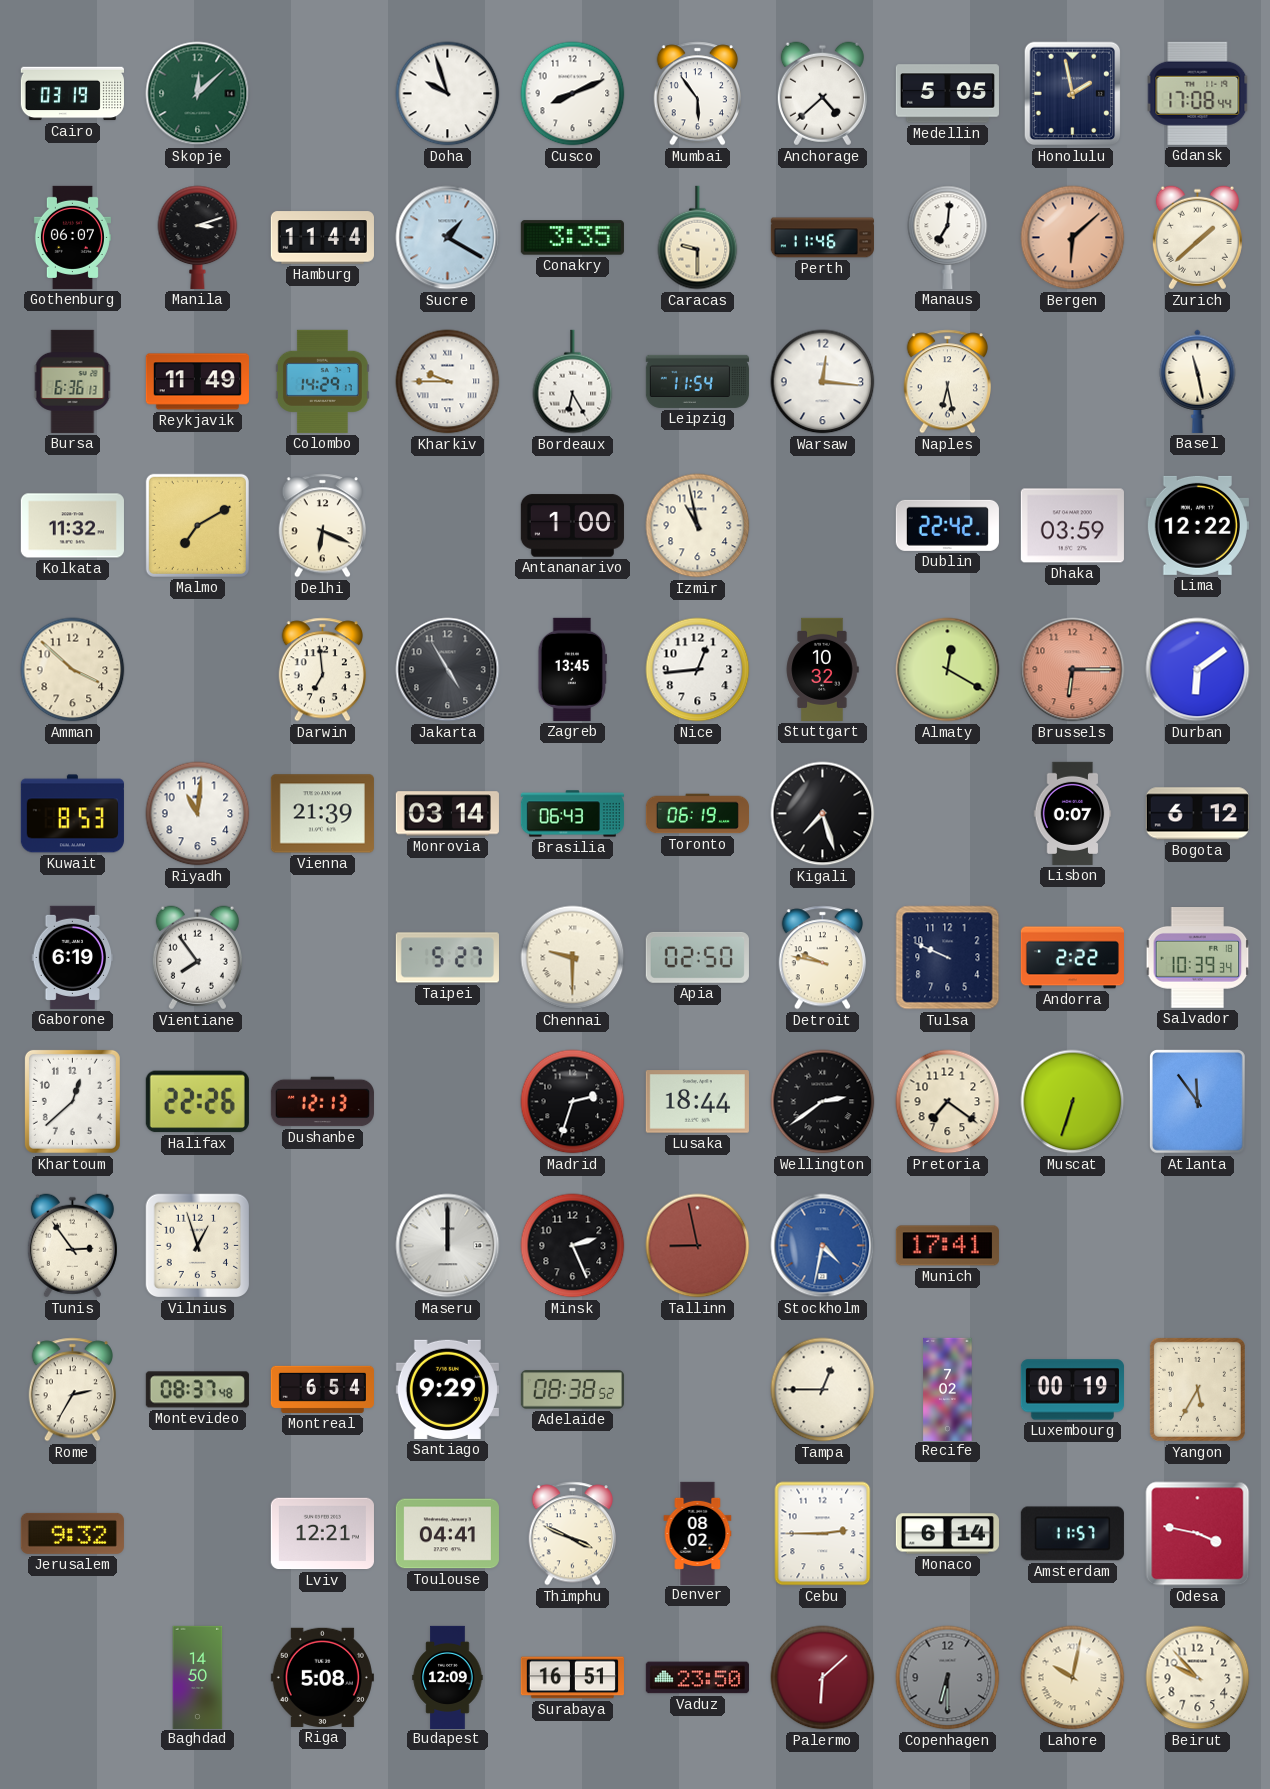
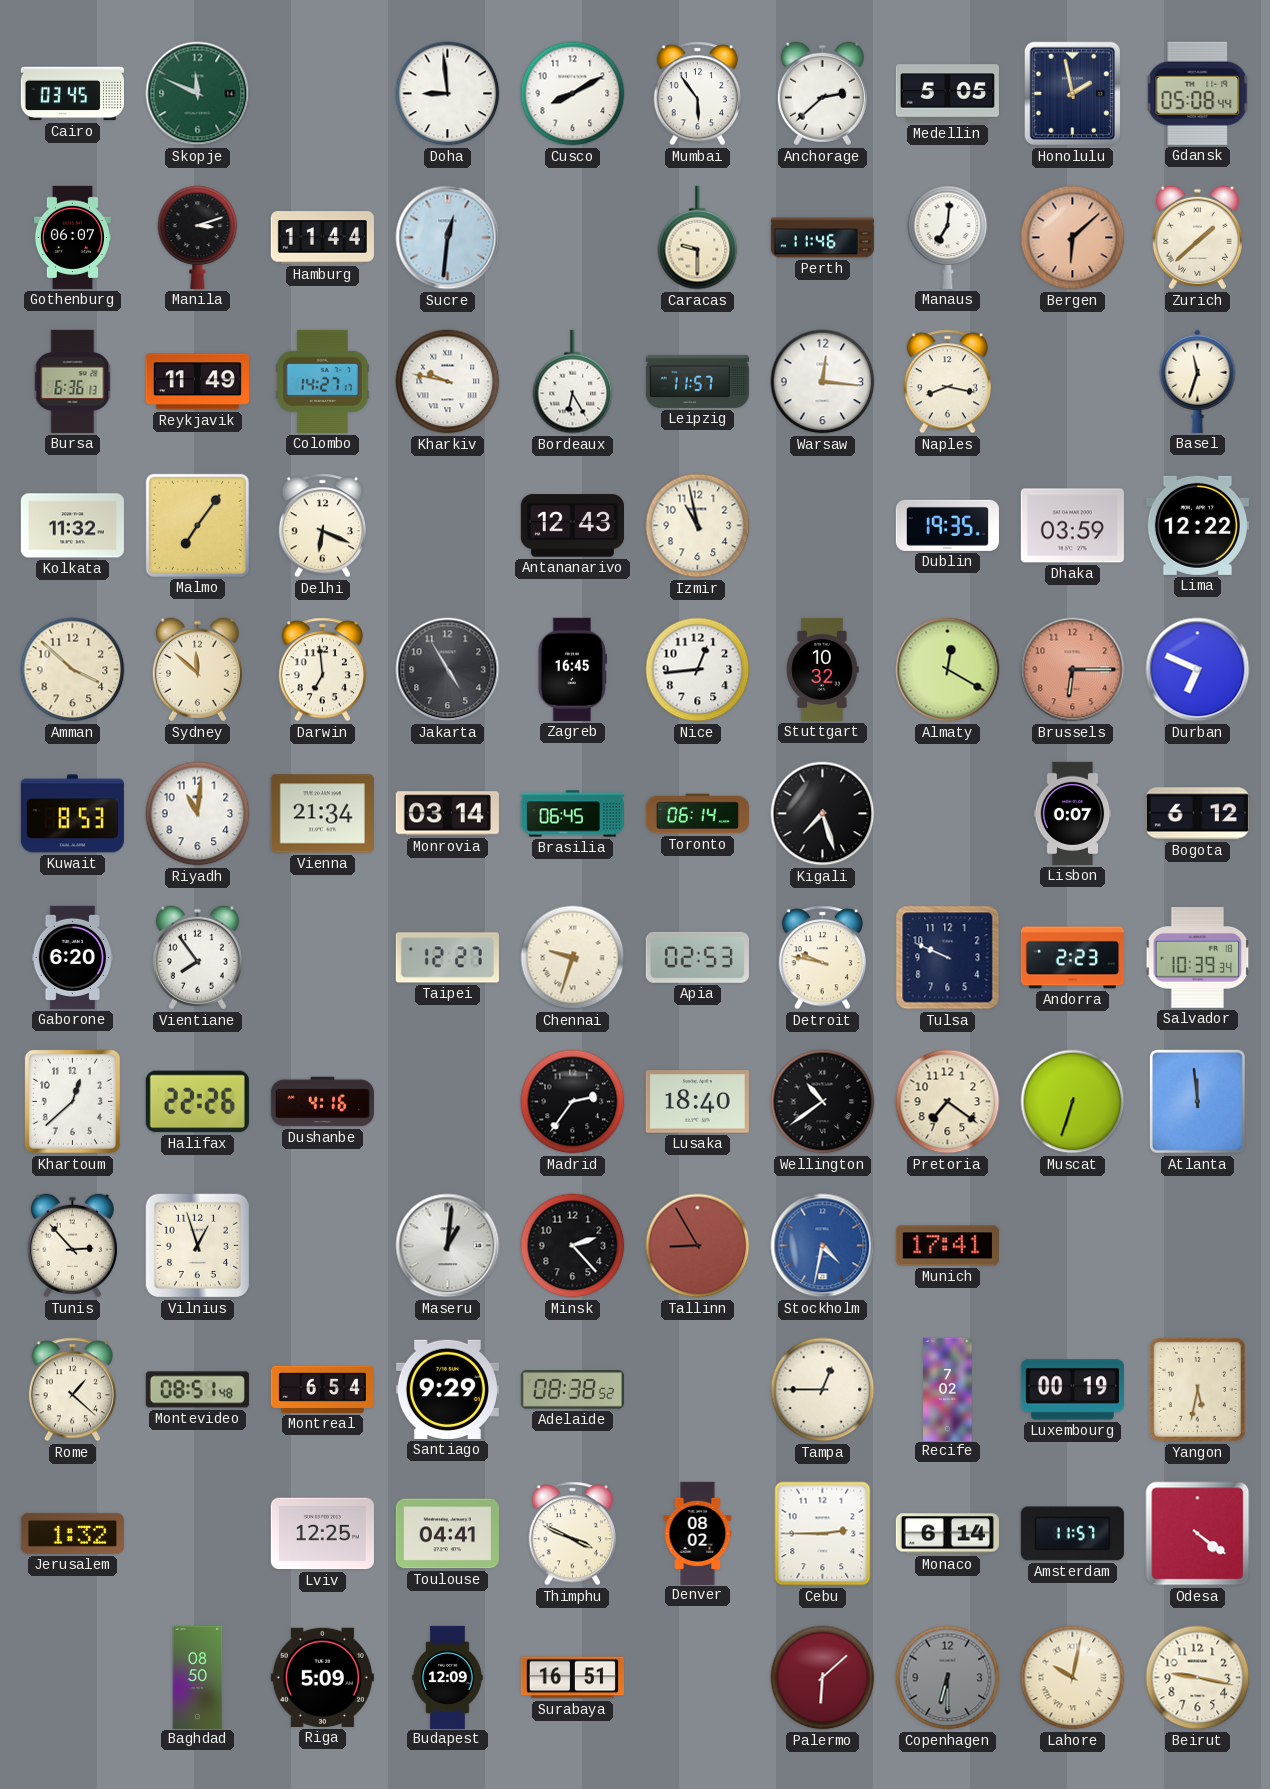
Cairo: 03:19 -> 03:45 (72, 94)
Skopje: 12:08 -> 11:49 (198, 94)
Doha: 9:57 -> 8:59 (448, 94)
Cusco: 8:11 -> 8:10 (573, 94)
Anchorage: 4:38 -> 2:38 (822, 94)
Gdansk: 17:08 -> 05:08 (1198, 93)
Sucre: 1:20 -> 12:31 (448, 238)
Conakry: 3:35 -> none (572, 238)
Colombo: 14:29 -> 14:27 (322, 381)
Kharkiv: 9:45 -> 9:47 (448, 382)
Leipzig: 11:54 -> 11:57 (697, 381)
Naples: 6:28 -> 8:17 (947, 382)
Basel: 11:28 -> 11:33 (1198, 381)
Malmo: 7:10 -> 7:06 (197, 525)
Antananarivo: 1:00 -> 12:43 (572, 526)
Dublin: 22:42 -> 19:35 (947, 525)
Sydney: none -> 11:52 (197, 670)
Zagreb: 13:45 -> 16:45 (572, 669)
Durban: 6:09 -> 6:49 (1198, 670)
Vienna: 21:39 -> 21:34 (322, 814)
Brasilia: 06:43 -> 06:45 (572, 814)
Toronto: 06:19 -> 06:14 (697, 814)
Gaborone: 6:19 -> 6:20 (73, 957)
Taipei: 5:27 -> 12:27 (447, 958)
Chennai: 9:30 -> 9:33 (573, 958)
Apia: 02:50 -> 02:53 (697, 957)
Andorra: 2:22 -> 2:23 (1072, 958)
Dushanbe: 12:13 -> 4:16 (322, 1102)
Madrid: 2:33 -> 2:36 (573, 1102)
Lusaka: 18:44 -> 18:40 (697, 1102)
Wellington: 2:39 -> 10:39 (823, 1102)
Atlanta: 11:54 -> 11:59 (1198, 1102)
Tunis: 2:54 -> 2:53 (72, 1246)
Maseru: 12:00 -> 1:01 (448, 1246)
Minsk: 2:26 -> 2:23 (573, 1246)
Tallinn: 8:58 -> 8:55 (698, 1246)
Rome: 2:35 -> 1:22 (72, 1390)
Montevideo: 08:37 -> 08:51 (197, 1390)
Yangon: 5:35 -> 5:32 (1197, 1389)
Jerusalem: 9:32 -> 1:32 (72, 1533)
Lviv: 12:21 -> 12:25 (322, 1534)
Odesa: 3:47 -> 4:21 (1198, 1534)
Baghdad: 14:50 -> 08:50 (198, 1677)
Riga: 5:08 -> 5:09 (322, 1677)
Vaduz: 23:50 -> none (697, 1678)
Beirut: 9:53 -> 9:17 (1198, 1678)
